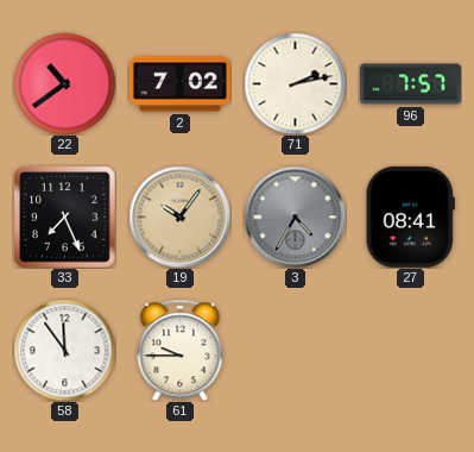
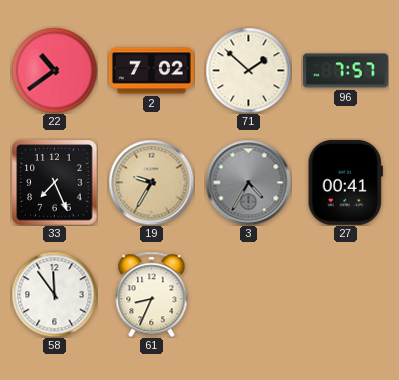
71: 2:13 -> 1:52 (248, 70)
19: 10:06 -> 9:35 (151, 182)
27: 08:41 -> 00:41 (345, 182)
61: 9:45 -> 8:34 (152, 294)
